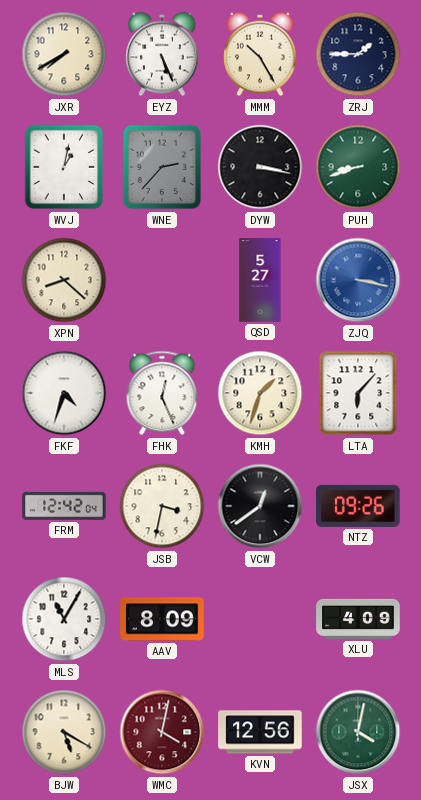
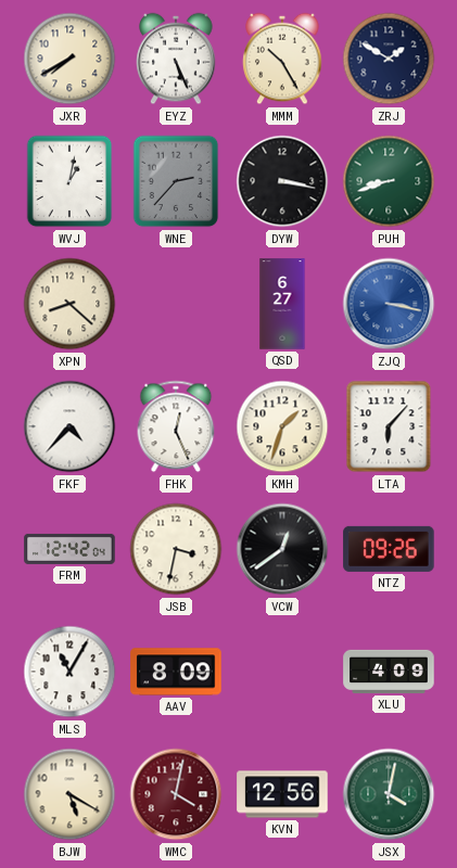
ZRJ: 1:45 -> 1:50 (389, 59)
QSD: 5:27 -> 6:27 (282, 304)
FKF: 4:33 -> 4:37 (69, 426)
